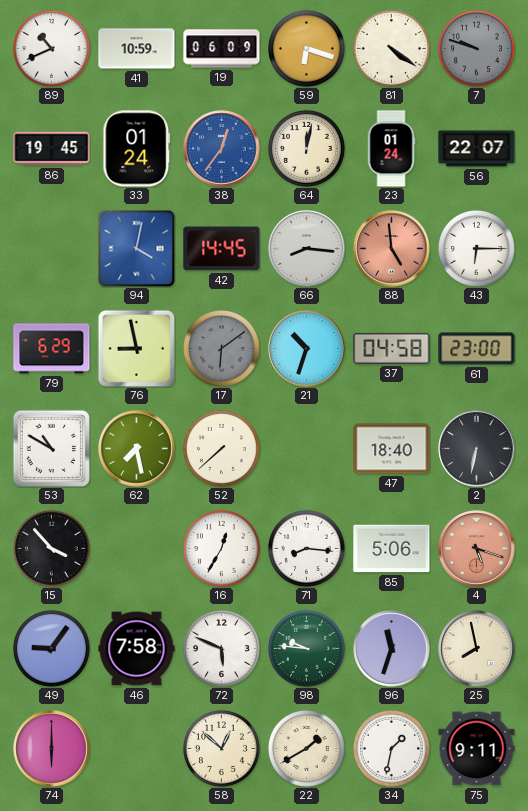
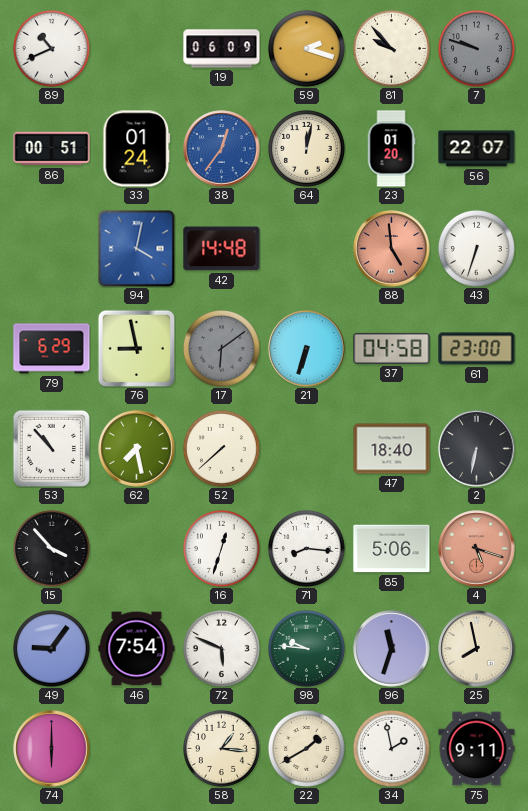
41: 10:59 -> none (137, 49)
59: 6:18 -> 2:18 (306, 48)
81: 4:21 -> 9:53 (391, 48)
86: 19:45 -> 00:51 (52, 149)
23: 01:24 -> 01:20 (391, 149)
42: 14:45 -> 14:48 (222, 249)
66: 8:16 -> none (307, 249)
43: 6:15 -> 6:33 (476, 248)
21: 10:33 -> 6:33 (307, 349)
53: 10:50 -> 10:53 (51, 448)
16: 12:35 -> 12:33 (221, 548)
46: 7:58 -> 7:54 (137, 649)
58: 12:52 -> 1:16 (221, 748)
34: 1:32 -> 1:58 (391, 748)
